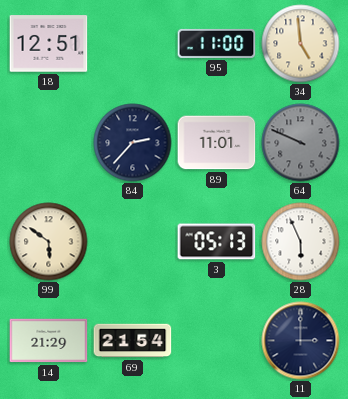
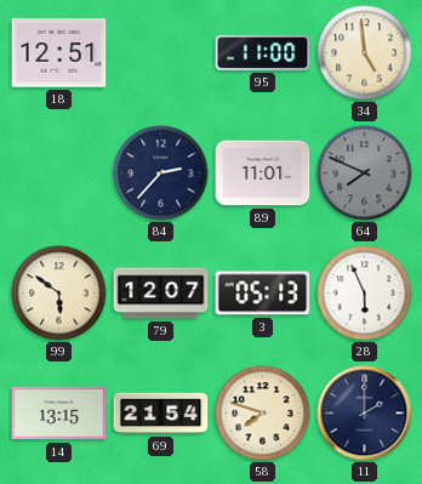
64: 9:49 -> 7:49 (365, 173)
79: none -> 12:07 (161, 294)
14: 21:29 -> 13:15 (59, 414)
58: none -> 7:48 (263, 414)
11: 3:00 -> 2:00 (365, 414)
